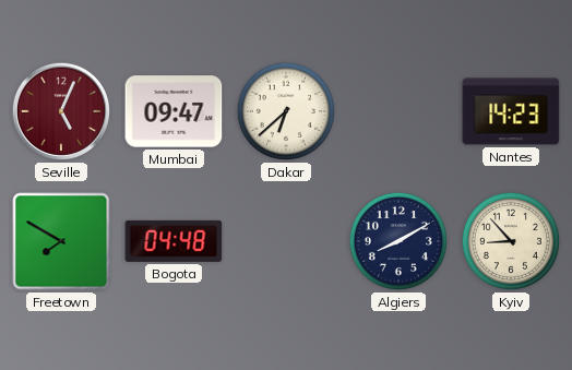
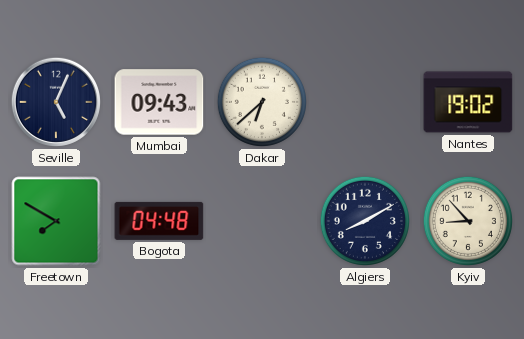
Seville dial: burgundy -> navy (56, 102)
Mumbai: 09:47 -> 09:43 (159, 102)
Nantes: 14:23 -> 19:02 (468, 102)
